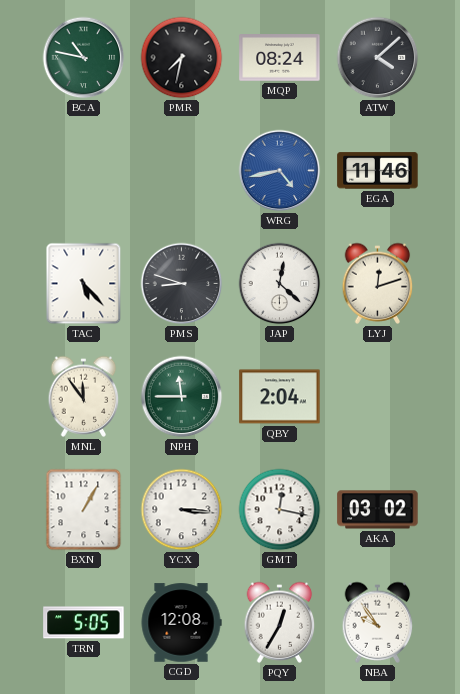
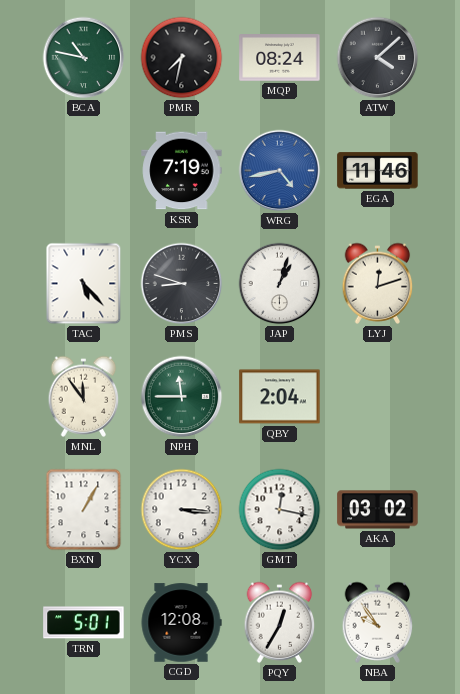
KSR: none -> 7:19 (182, 171)
JAP: 12:22 -> 1:03 (280, 284)
TRN: 5:05 -> 5:01 (84, 623)
